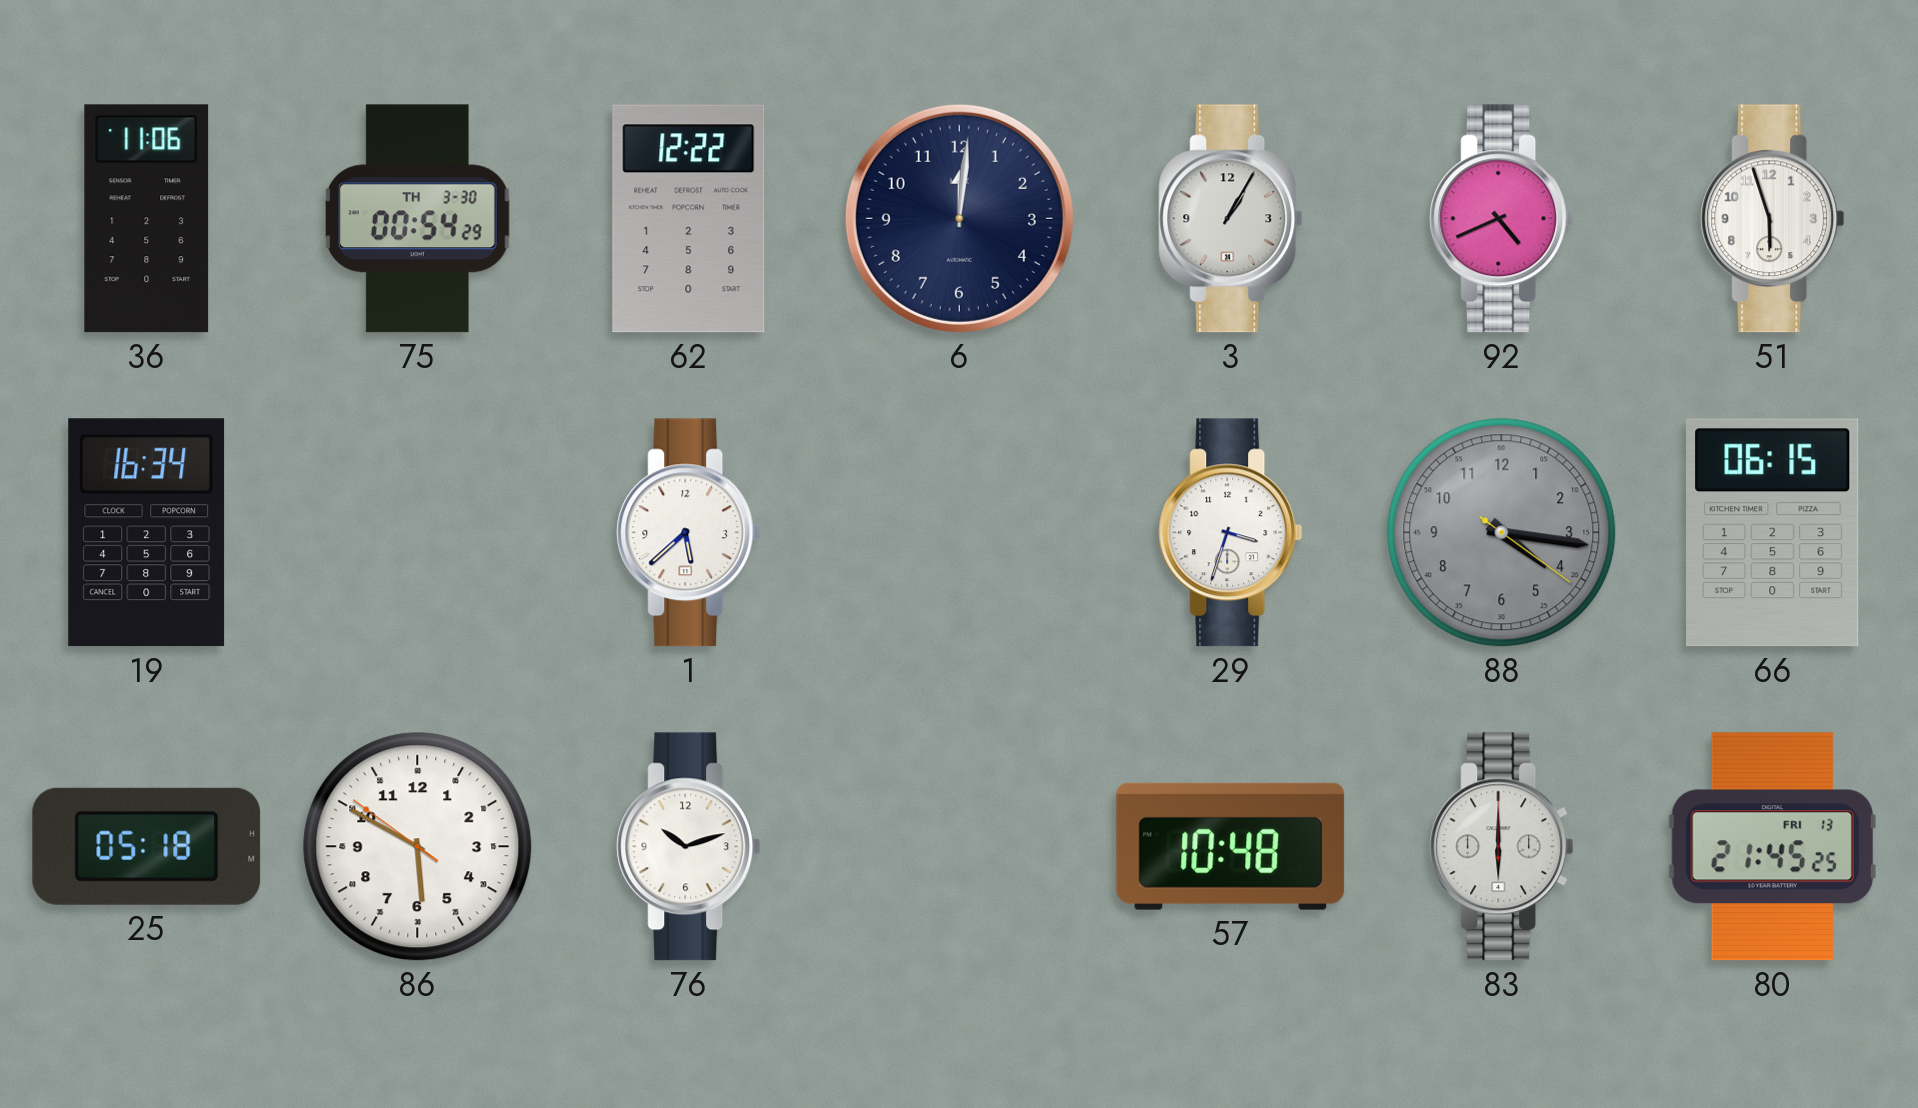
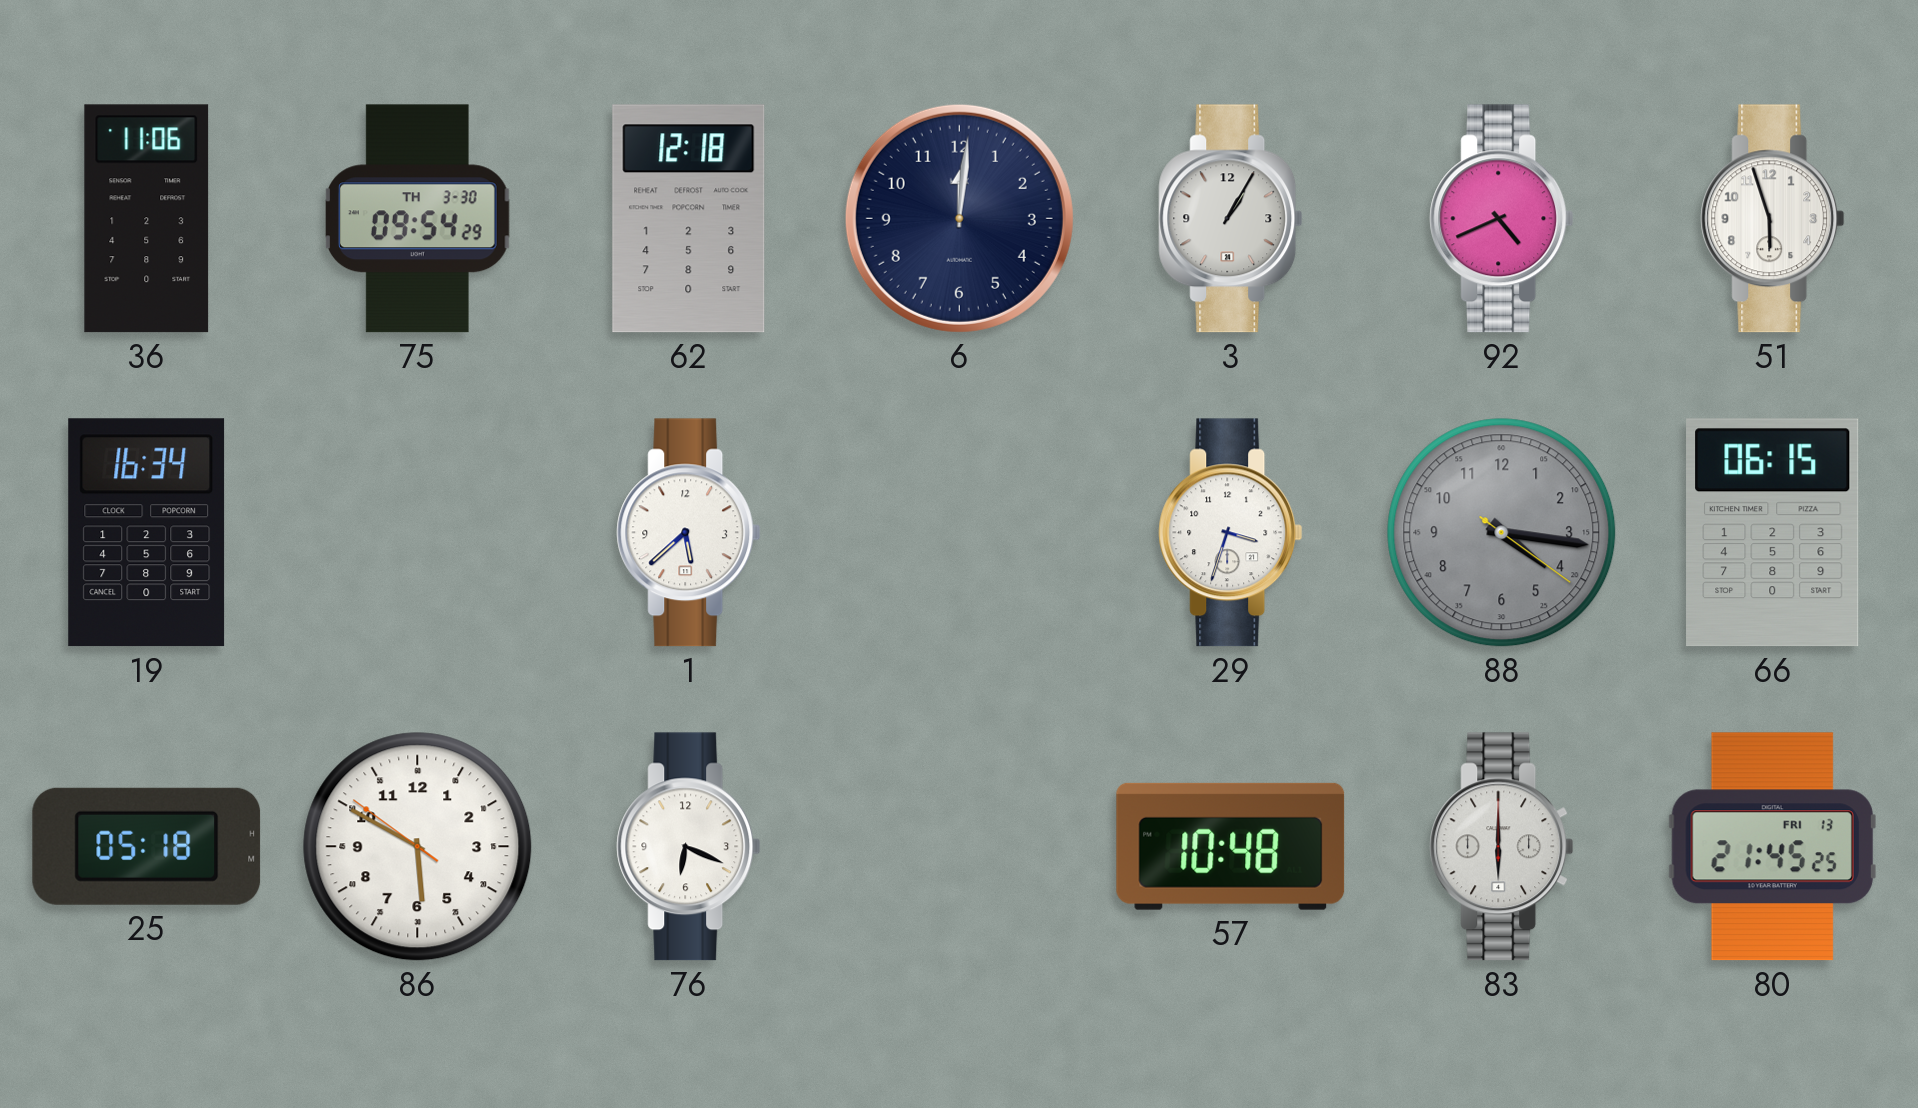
75: 00:54 -> 09:54 (418, 219)
62: 12:22 -> 12:18 (689, 219)
76: 10:12 -> 6:19 (689, 847)
